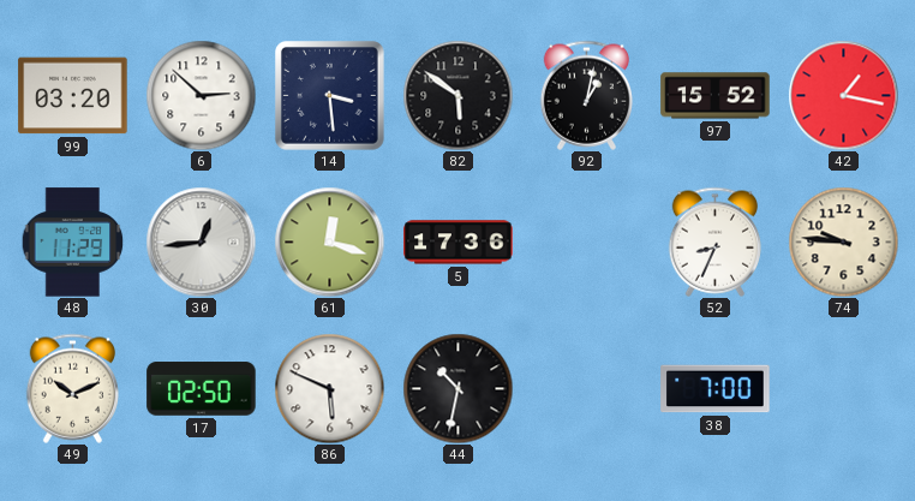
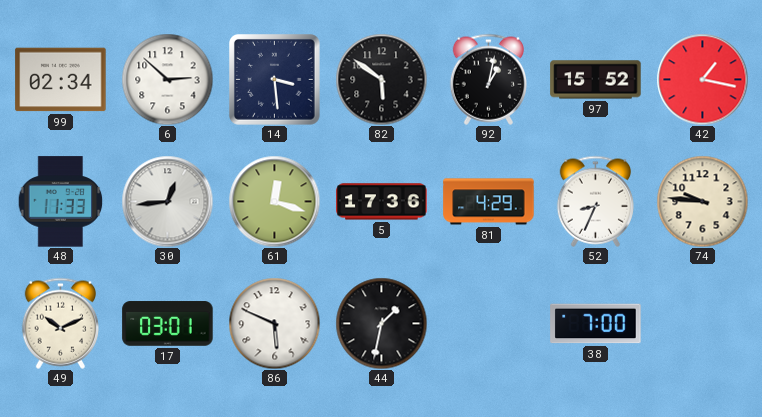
99: 03:20 -> 02:34 (61, 80)
48: 11:29 -> 11:33 (61, 202)
81: none -> 4:29 (489, 202)
17: 02:50 -> 03:01 (168, 324)
44: 10:32 -> 1:32 (381, 323)
